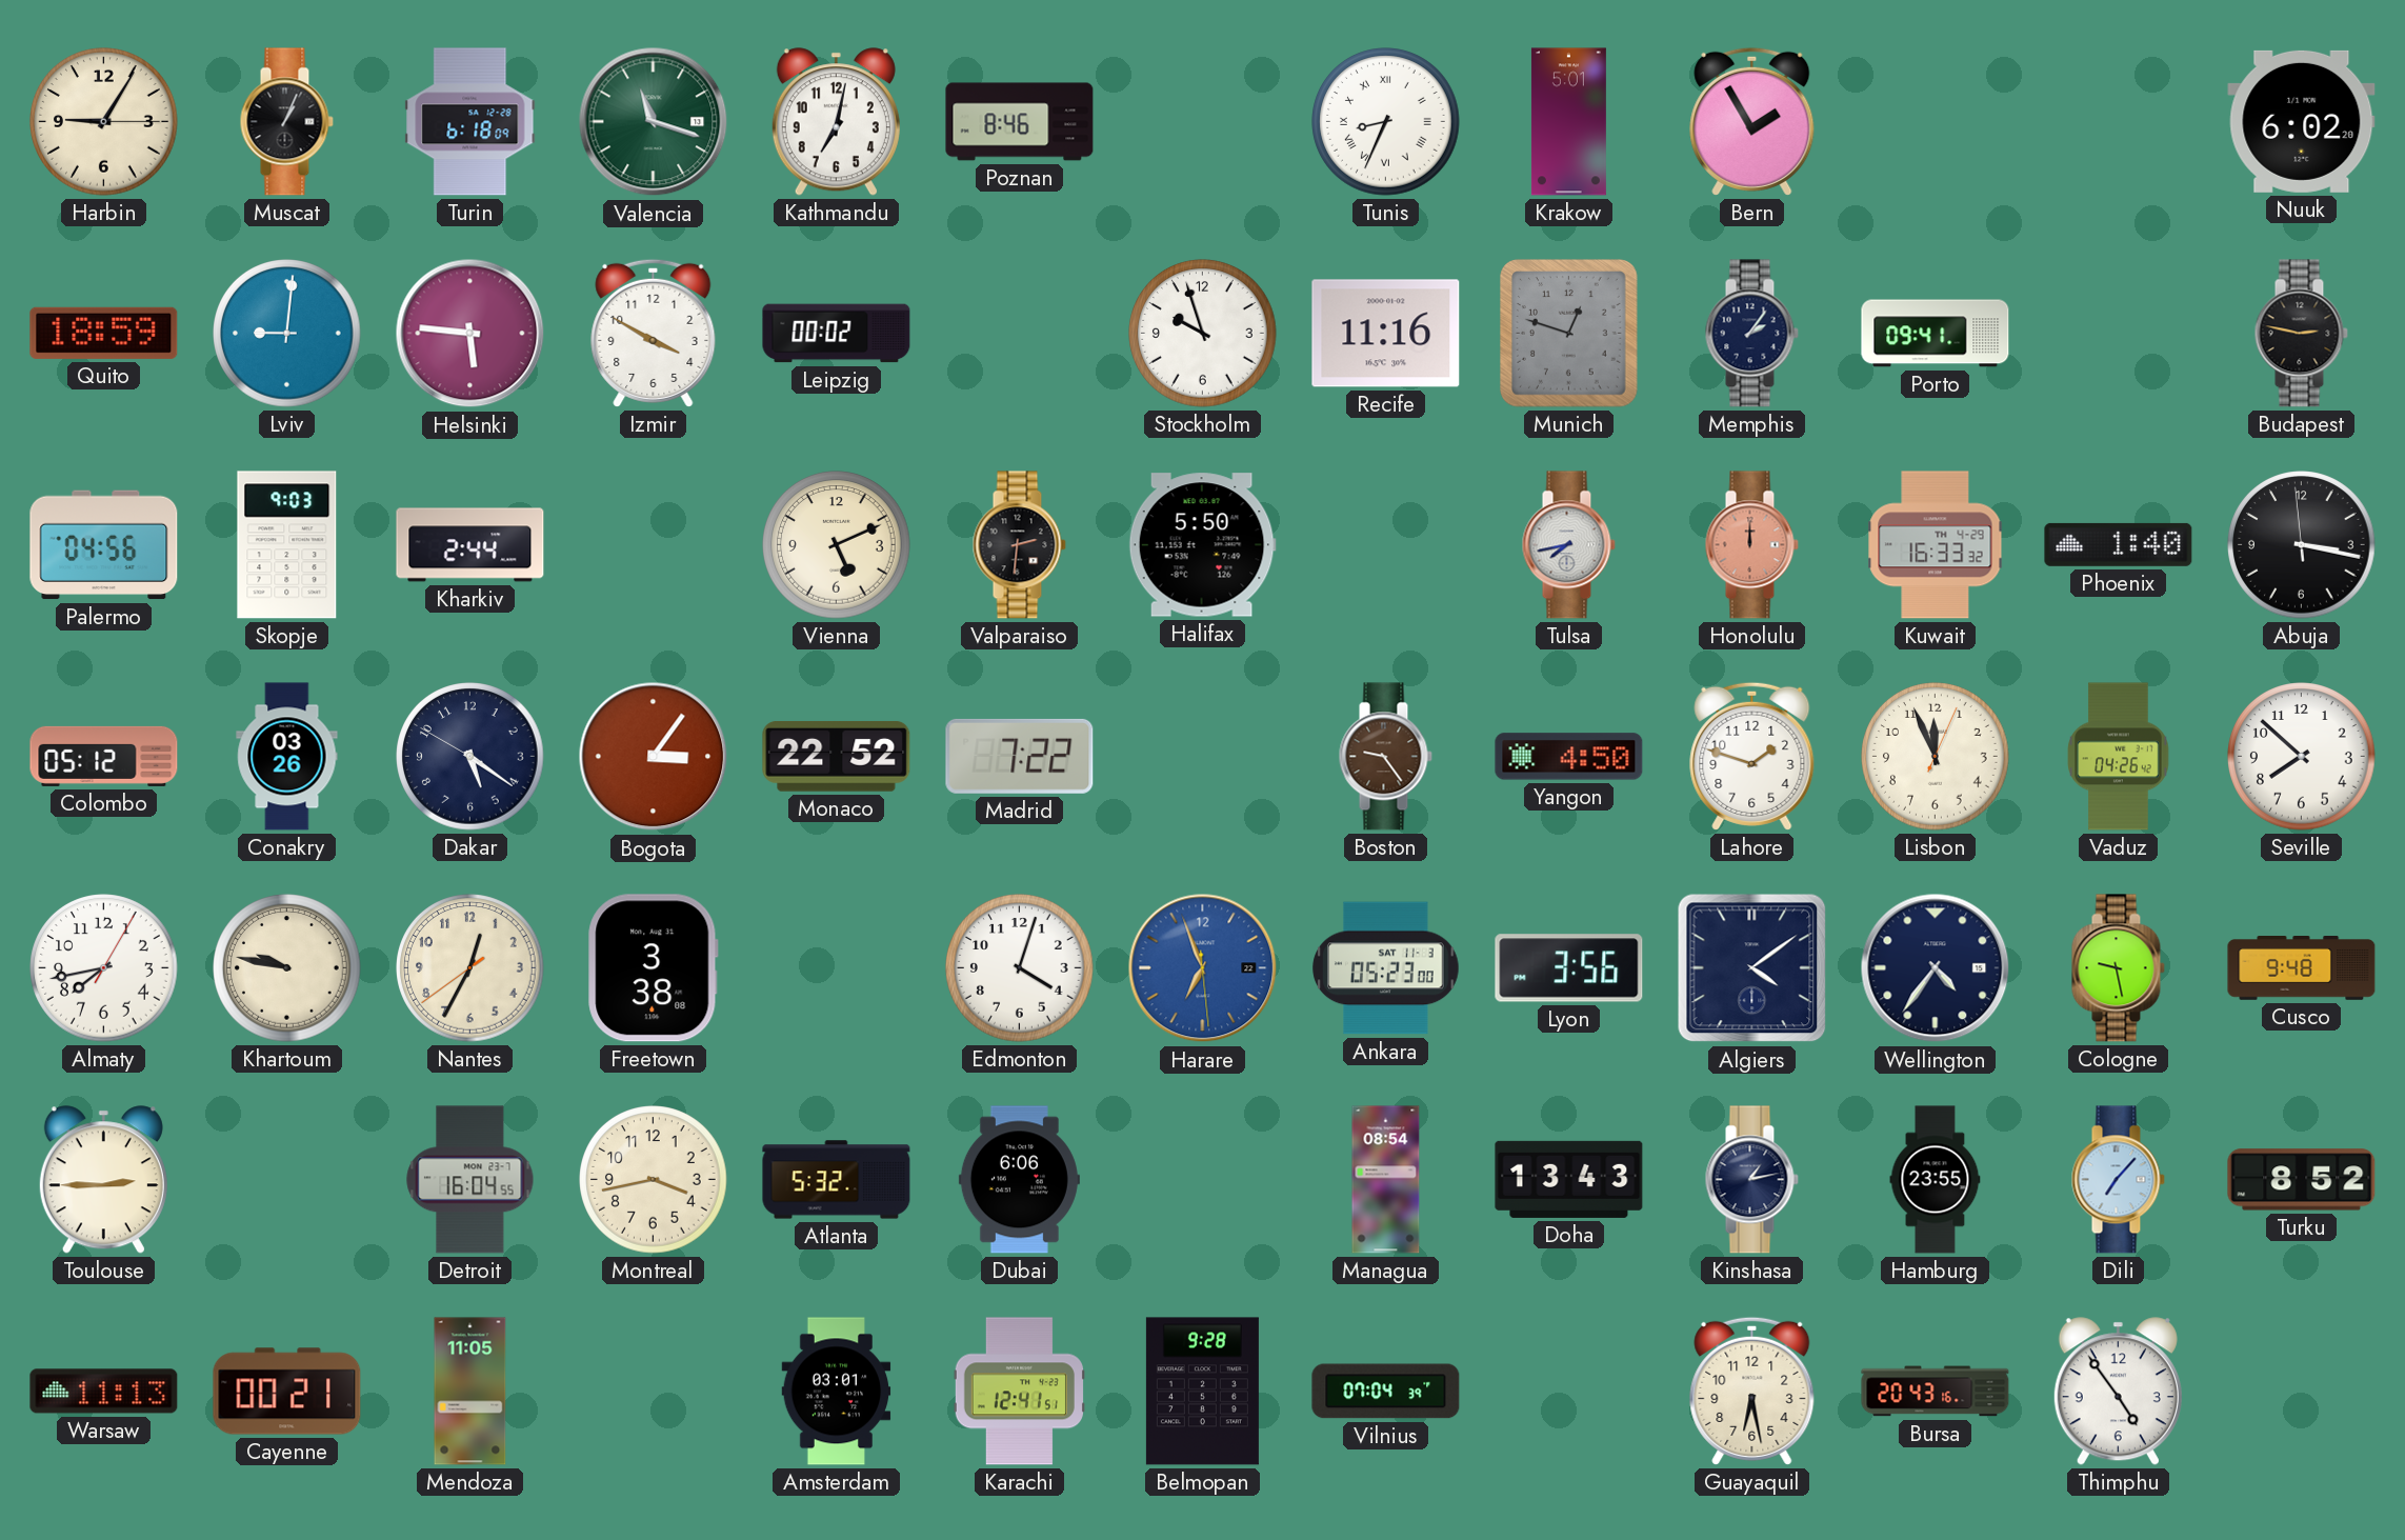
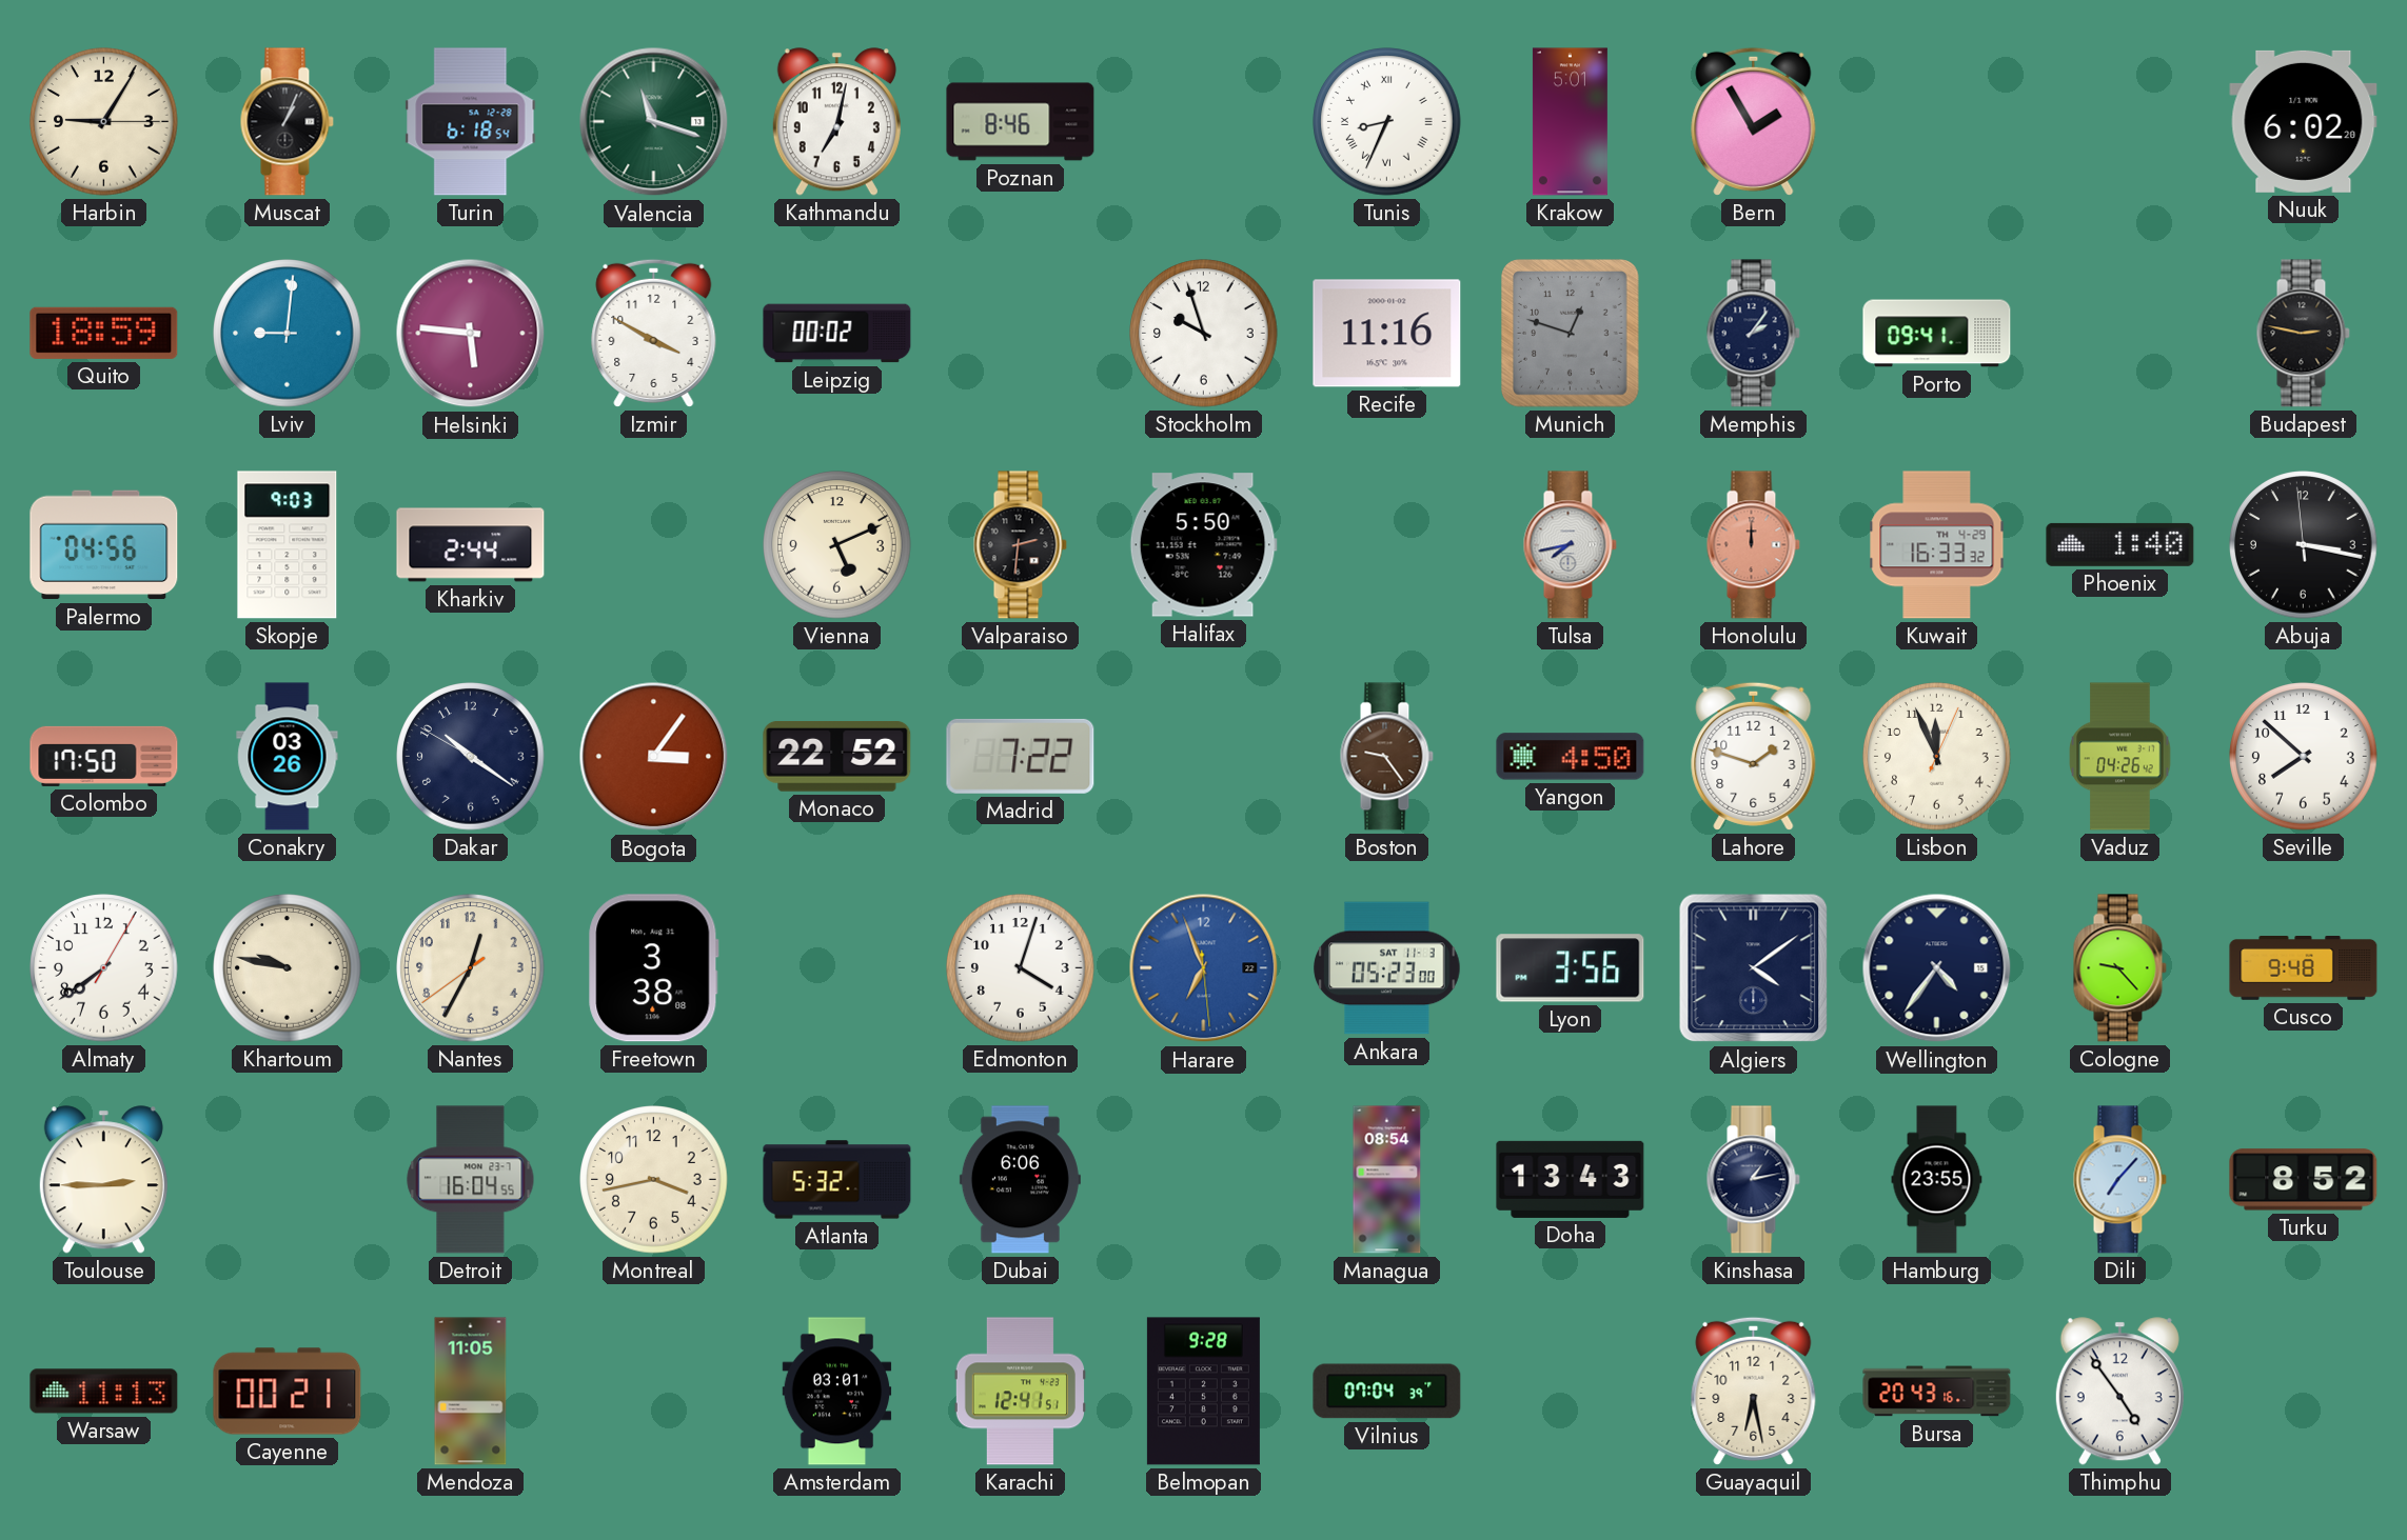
Turin: 6:18:09 -> 6:18:54 (471, 122)
Colombo: 05:12 -> 17:50 (104, 756)
Dakar: 5:20 -> 10:20 (471, 757)
Almaty: 7:43 -> 7:39 (104, 968)
Cologne: 9:28 -> 9:23 (2119, 968)
